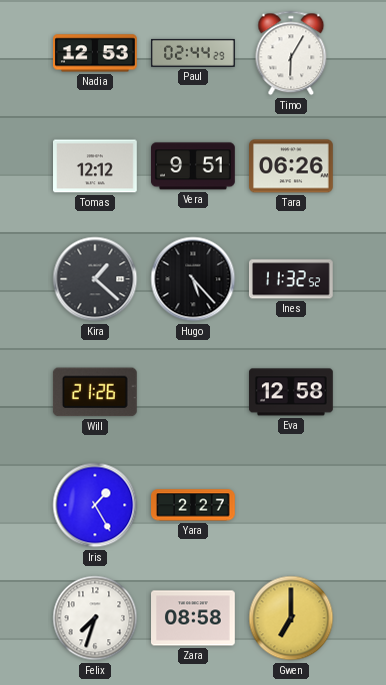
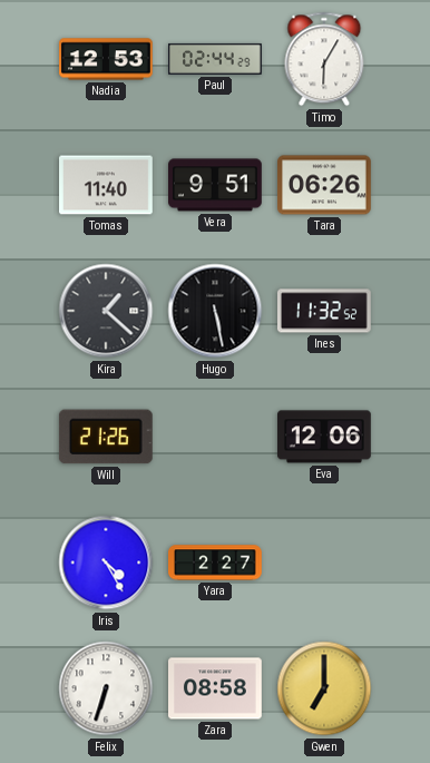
Tomas: 12:12 -> 11:40 (107, 185)
Hugo: 5:23 -> 5:28 (215, 311)
Eva: 12:58 -> 12:06 (325, 437)
Iris: 1:25 -> 4:25 (106, 563)
Felix: 7:33 -> 6:33 (106, 688)
